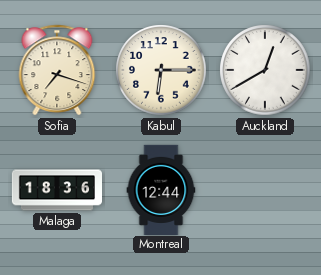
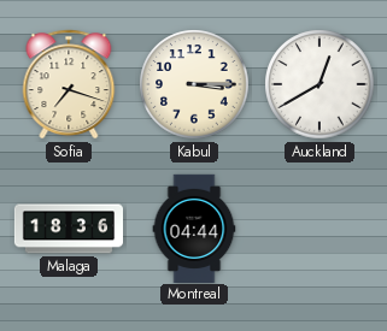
Kabul: 6:15 -> 3:15 (194, 84)
Montreal: 12:44 -> 04:44 (194, 227)
